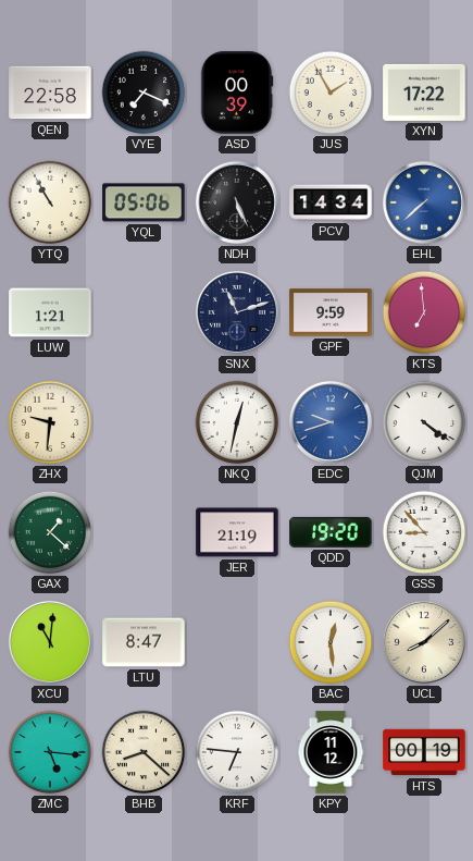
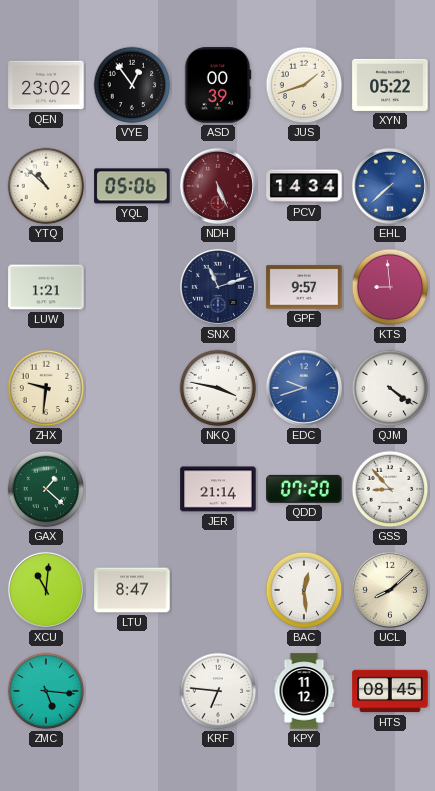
QEN: 22:58 -> 23:02 (46, 85)
VYE: 7:19 -> 12:54 (132, 85)
JUS: 1:55 -> 1:42 (304, 85)
XYN: 17:22 -> 05:22 (390, 85)
YTQ: 10:55 -> 10:52 (46, 186)
NDH dial: black -> burgundy (218, 186)
GPF: 9:59 -> 9:57 (304, 287)
KTS: 6:59 -> 8:59 (390, 287)
NKQ: 12:32 -> 3:47 (218, 388)
JER: 21:19 -> 21:14 (218, 489)
QDD: 19:20 -> 07:20 (304, 489)
BHB: 8:22 -> none (144, 752)
HTS: 00:19 -> 08:45 (390, 691)
